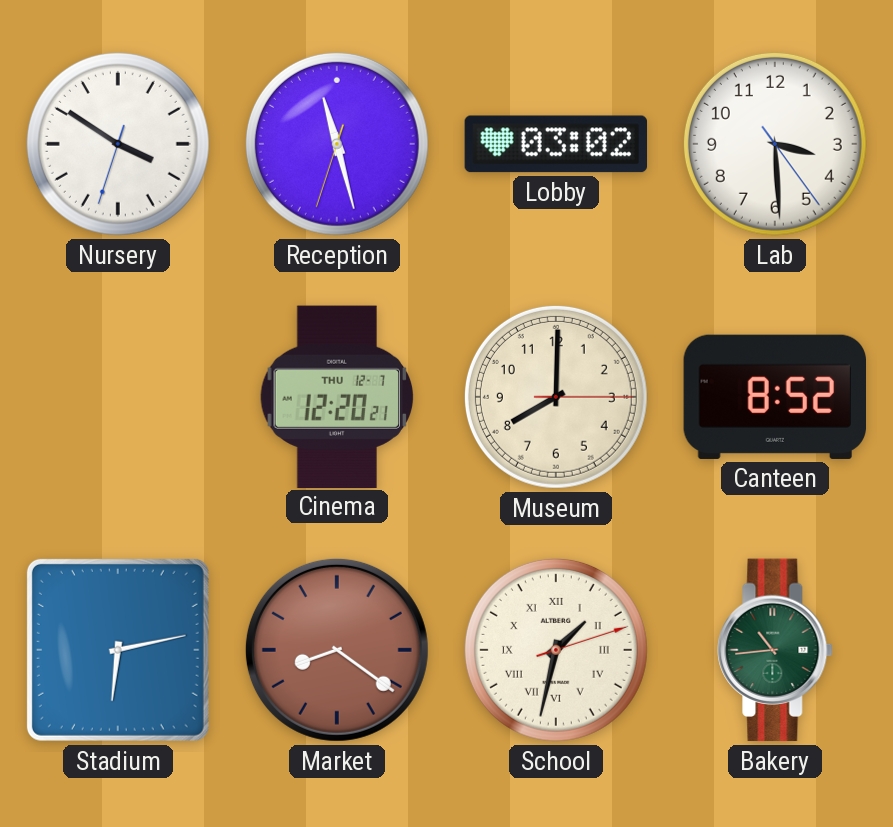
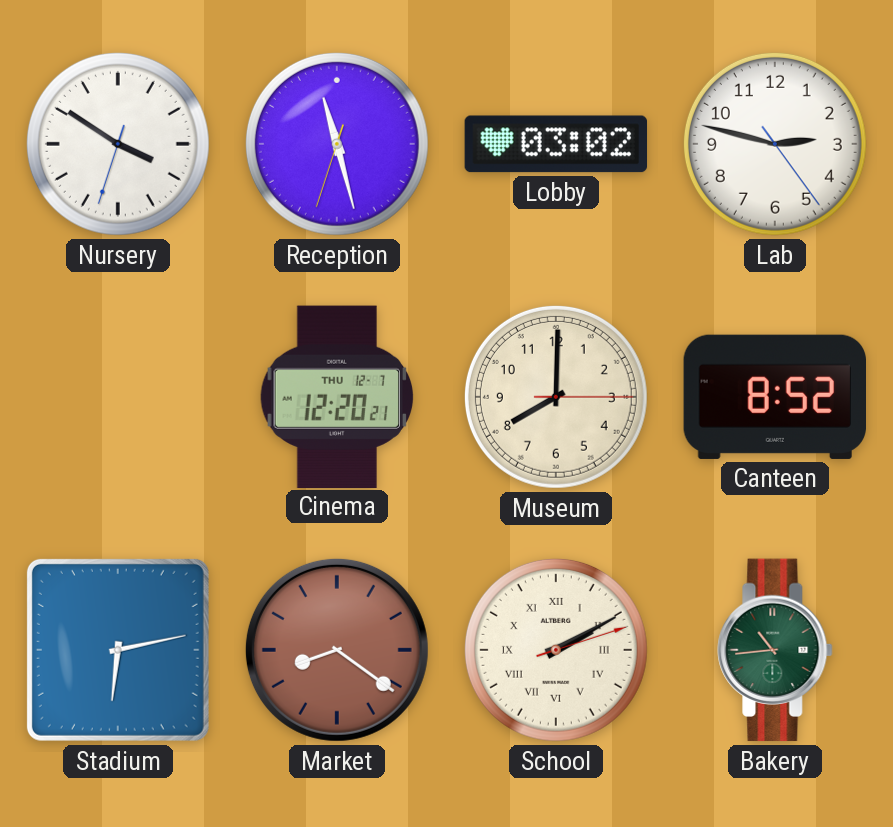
Lab: 3:29 -> 2:47 (775, 144)
School: 1:32 -> 2:10 (556, 650)
